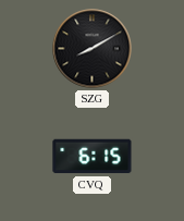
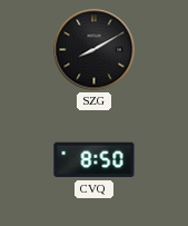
CVQ: 6:15 -> 8:50 (95, 160)
